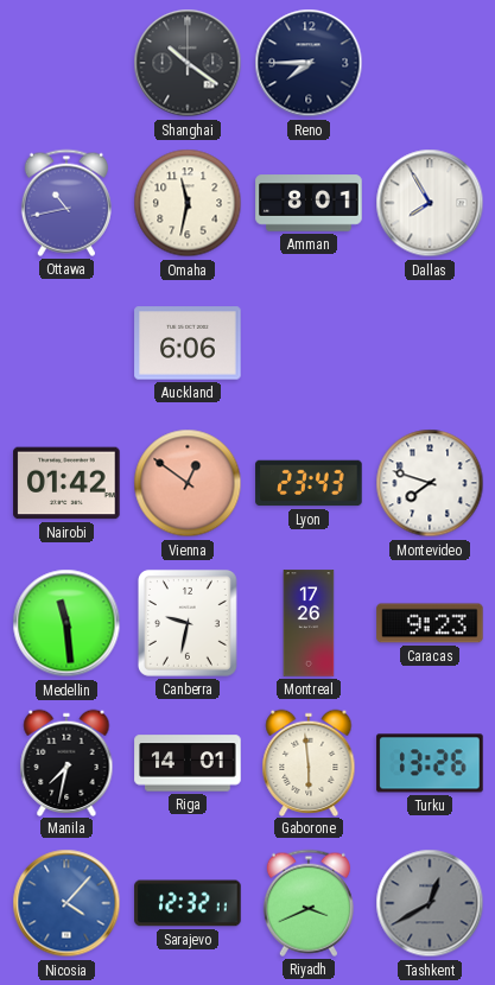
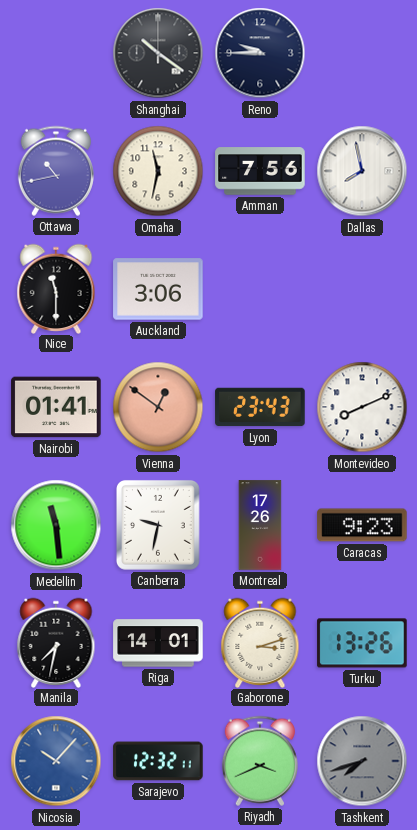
Reno: 7:45 -> 9:45 (260, 53)
Amman: 8:01 -> 7:56 (260, 171)
Dallas: 7:55 -> 7:58 (362, 171)
Nice: none -> 11:30 (56, 288)
Auckland: 6:06 -> 3:06 (158, 289)
Nairobi: 01:42 -> 01:41 (56, 407)
Montevideo: 7:48 -> 8:11 (362, 407)
Gaborone: 5:59 -> 3:12 (260, 642)
Nicosia: 4:07 -> 10:07 (56, 761)
Tashkent: 12:40 -> 7:42 (362, 761)
